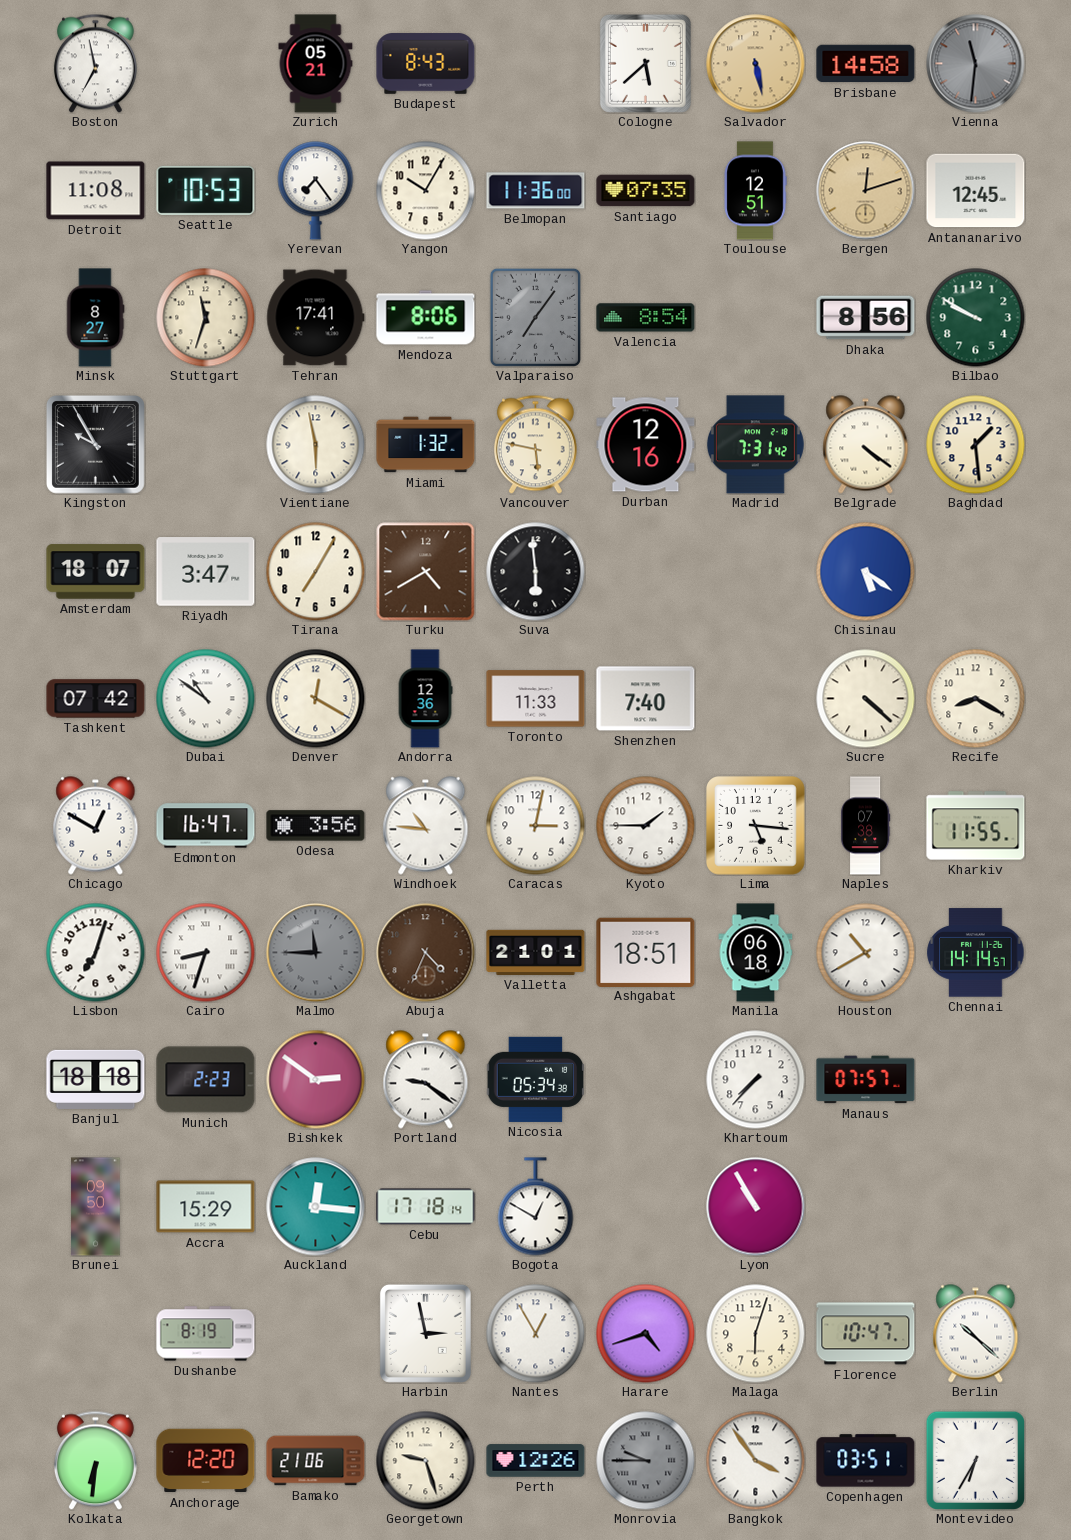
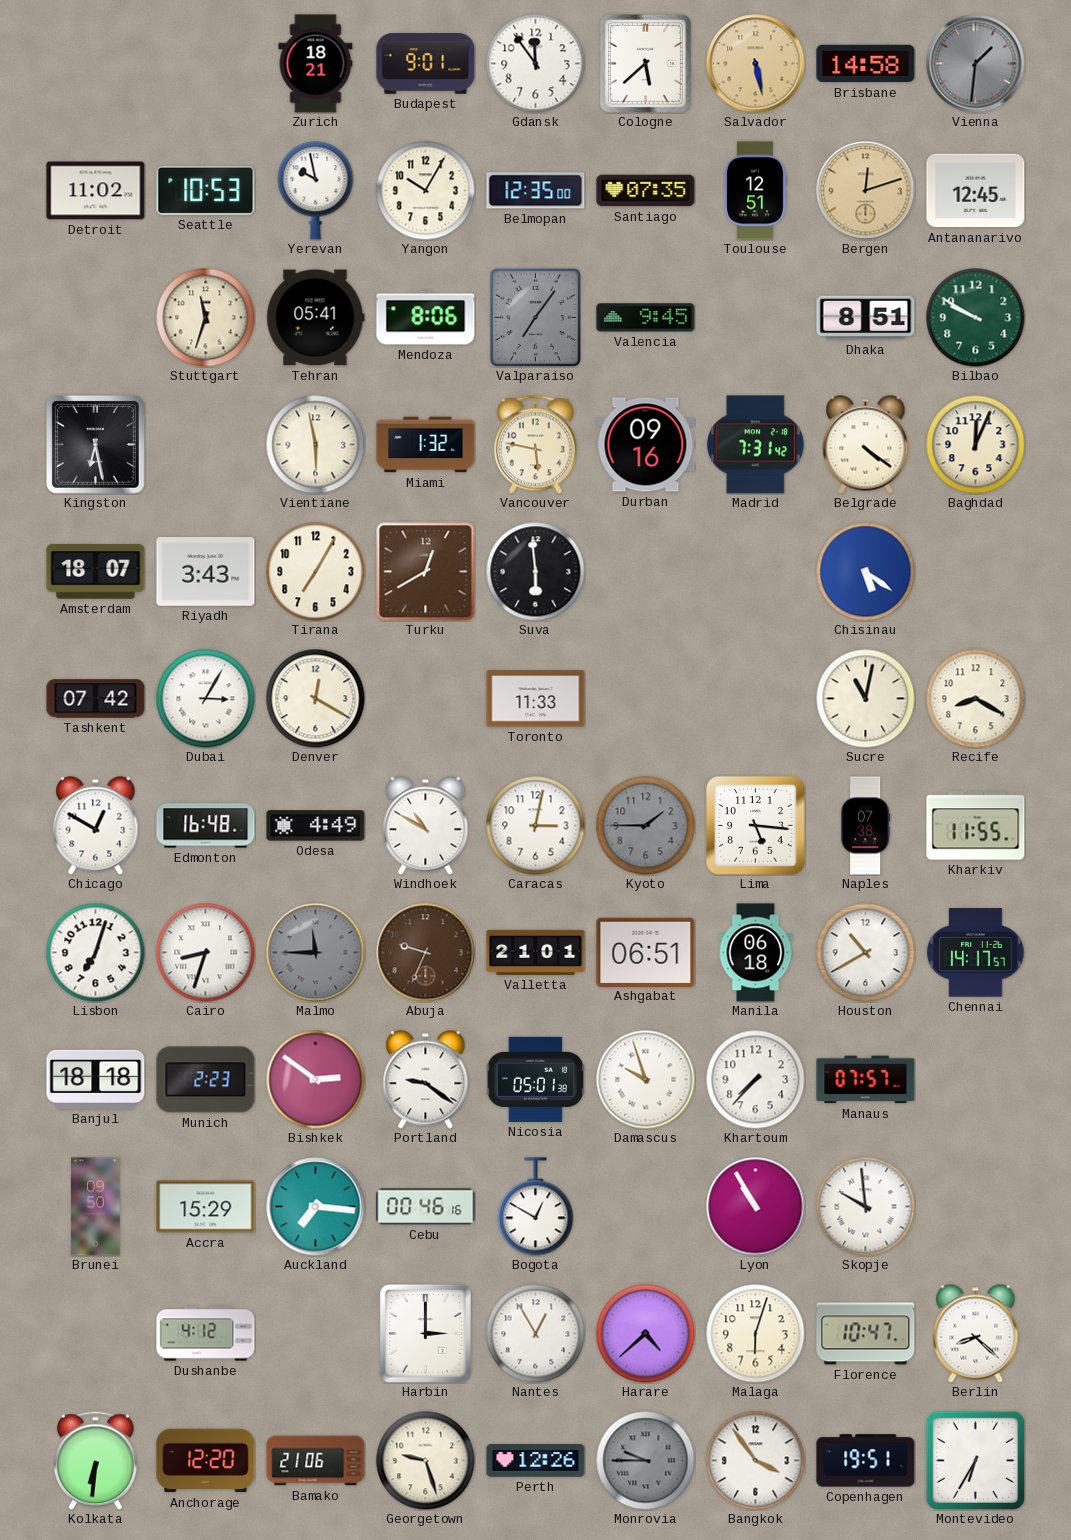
Boston: 6:58 -> none (95, 63)
Zurich: 05:21 -> 18:21 (316, 64)
Budapest: 8:43 -> 9:01 (426, 64)
Gdansk: none -> 11:54 (536, 64)
Vienna: 11:31 -> 1:31 (976, 64)
Detroit: 11:08 -> 11:02 (96, 191)
Yerevan: 7:24 -> 9:58 (316, 191)
Belmopan: 11:36 -> 12:35 (536, 191)
Minsk: 8:27 -> none (95, 318)
Tehran: 17:41 -> 05:41 (316, 318)
Valencia: 8:54 -> 9:45 (646, 318)
Dhaka: 8:56 -> 8:51 (866, 318)
Kingston: 9:55 -> 6:28 (95, 444)
Durban: 12:16 -> 09:16 (646, 445)
Baghdad: 1:29 -> 12:04 (976, 445)
Riyadh: 3:47 -> 3:43 (206, 572)
Turku: 4:40 -> 12:40 (426, 572)
Dubai: 10:51 -> 3:05 (206, 699)
Andorra: 12:36 -> none (425, 699)
Shenzhen: 7:40 -> none (646, 699)
Sucre: 4:22 -> 11:02 (866, 699)
Edmonton: 16:47 -> 16:48 (206, 826)
Odesa: 3:56 -> 4:49 (316, 826)
Windhoek: 10:46 -> 10:50 (426, 826)
Kyoto dial: white -> grey (646, 826)
Abuja: 4:34 -> 9:34 (426, 953)
Ashgabat: 18:51 -> 06:51 (646, 952)
Chennai: 14:14 -> 14:17 (976, 953)
Nicosia: 05:34 -> 05:01 (535, 1079)
Damascus: none -> 9:57 (646, 1080)
Auckland: 12:16 -> 7:16 (316, 1207)
Cebu: 17:18 -> 00:46 (426, 1207)
Skopje: none -> 9:59 (866, 1207)
Dushanbe: 8:19 -> 4:12 (206, 1334)
Harbin: 2:58 -> 3:00 (425, 1333)
Harare: 4:42 -> 4:38 (646, 1334)
Berlin: 10:22 -> 8:22 (976, 1334)
Copenhagen: 03:51 -> 19:51 (866, 1461)
